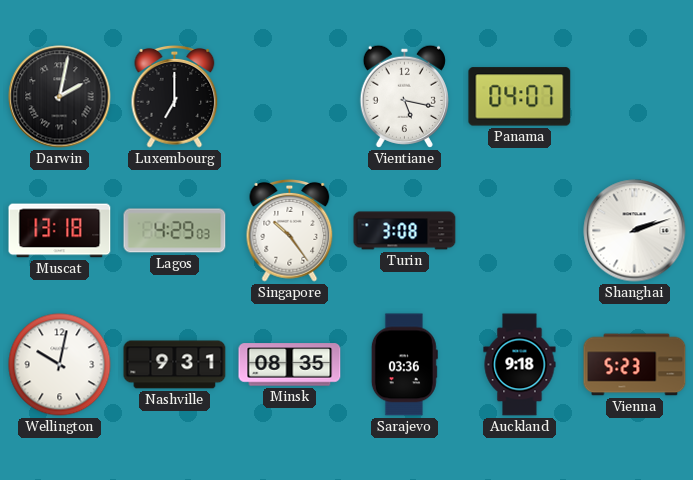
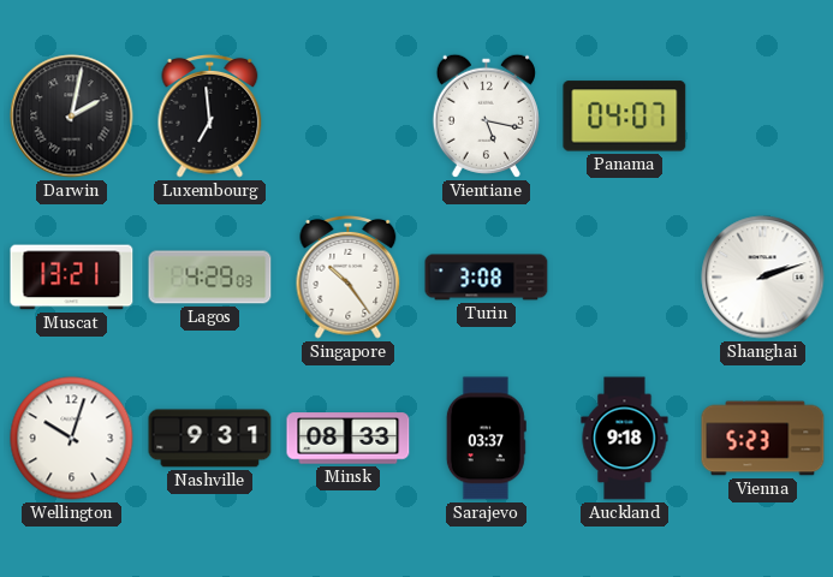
Luxembourg: 7:00 -> 6:59 (210, 117)
Muscat: 13:18 -> 13:21 (72, 278)
Wellington: 10:02 -> 10:03 (72, 439)
Minsk: 08:35 -> 08:33 (349, 439)
Sarajevo: 03:36 -> 03:37 (486, 439)
